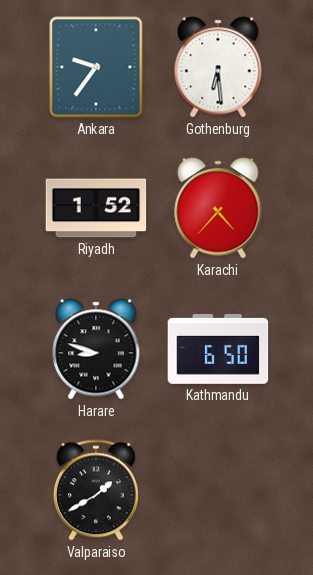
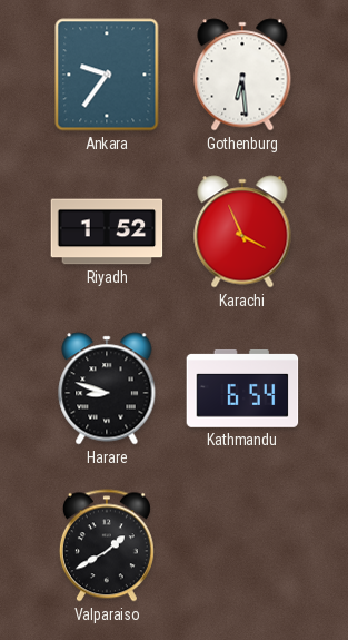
Karachi: 4:37 -> 3:56 (242, 232)
Kathmandu: 6:50 -> 6:54 (242, 388)
